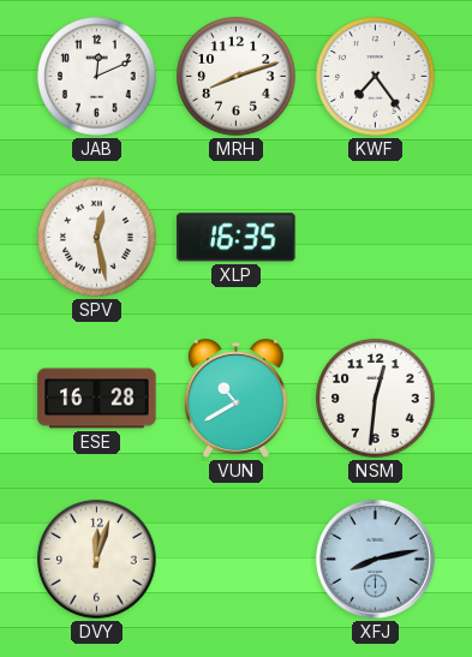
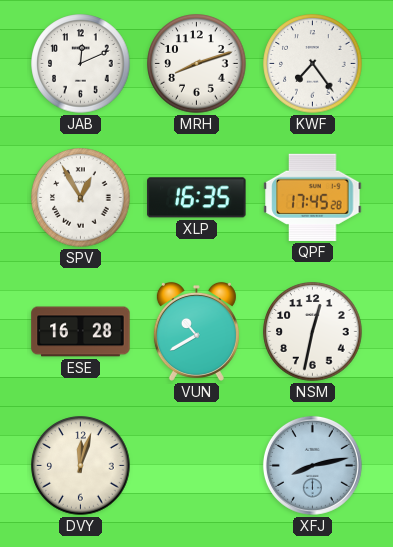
SPV: 12:28 -> 12:55 (81, 198)
QPF: none -> 17:45 (313, 197)
NSM: 12:31 -> 12:32 (313, 332)
